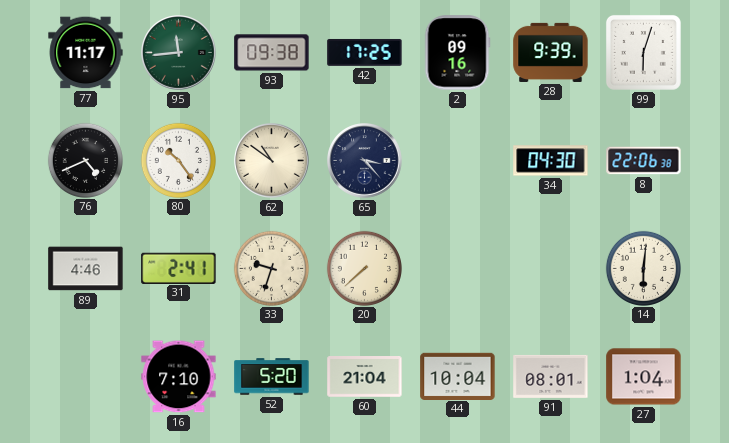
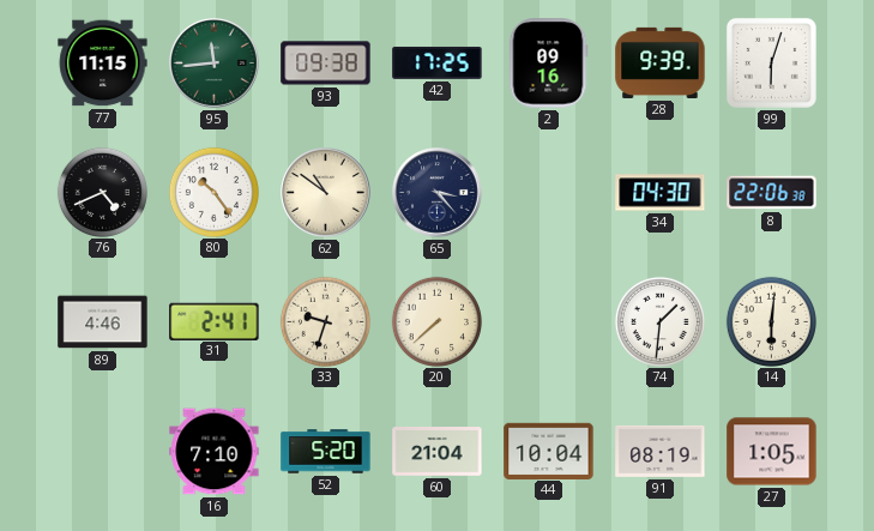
77: 11:17 -> 11:15 (103, 64)
74: none -> 1:31 (659, 321)
91: 08:01 -> 08:19 (661, 451)
27: 1:04 -> 1:05 (772, 452)
